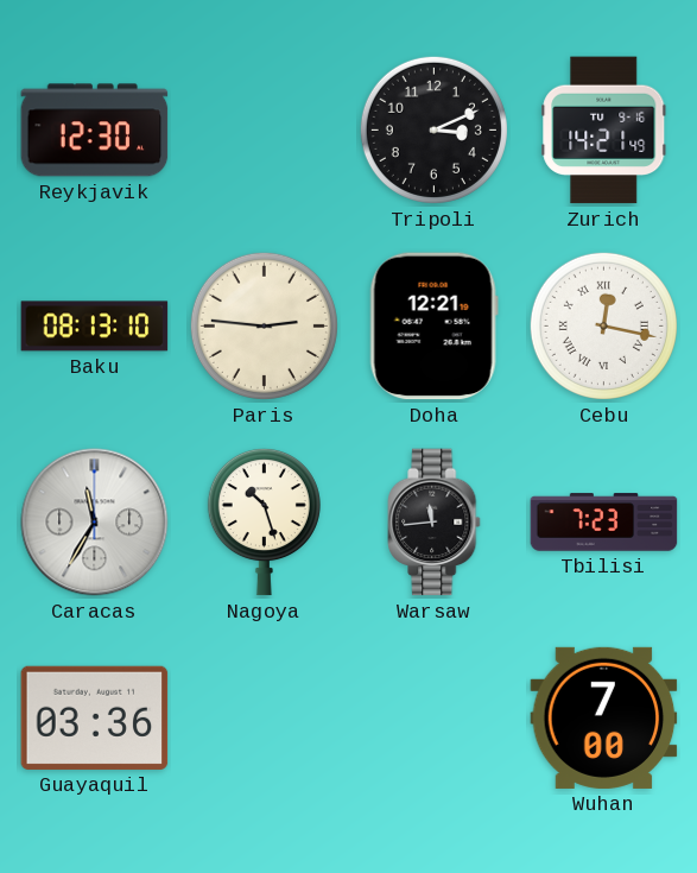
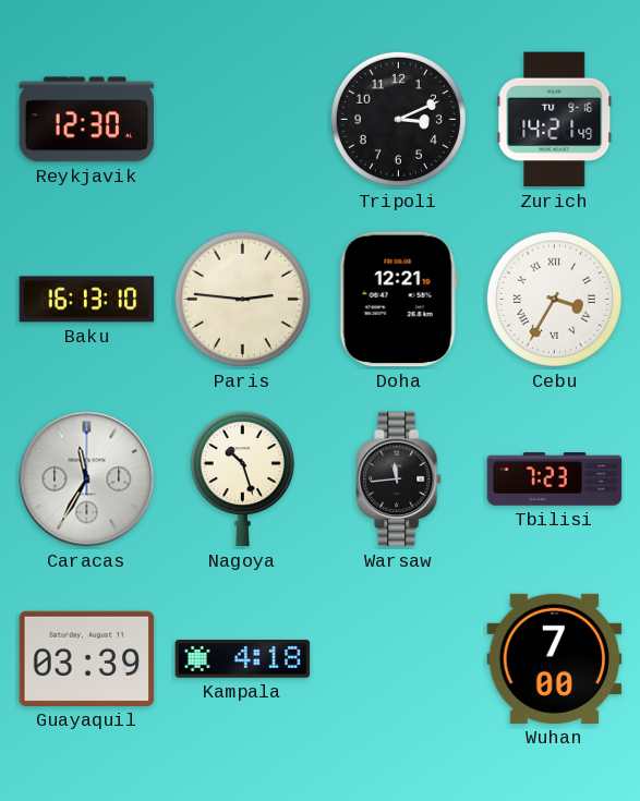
Baku: 08:13 -> 16:13 (87, 300)
Cebu: 12:17 -> 3:35 (554, 299)
Guayaquil: 03:36 -> 03:39 (87, 658)
Kampala: none -> 4:18 (243, 659)
